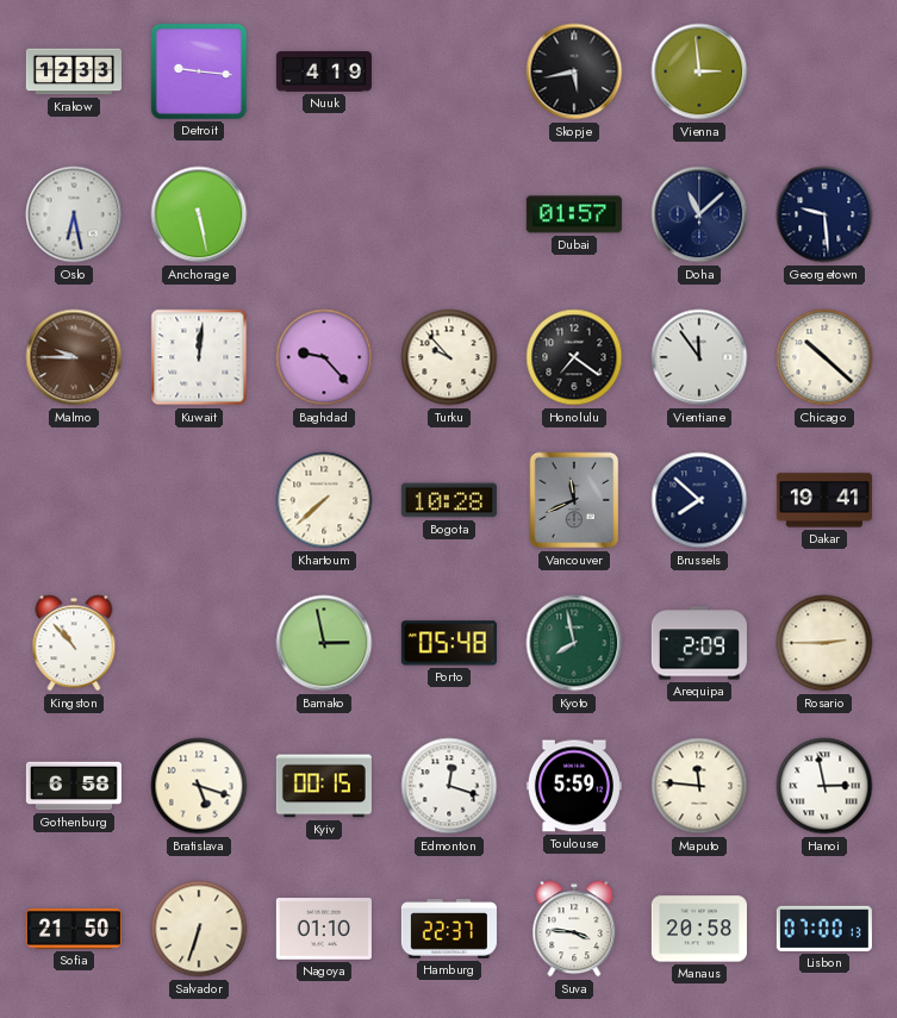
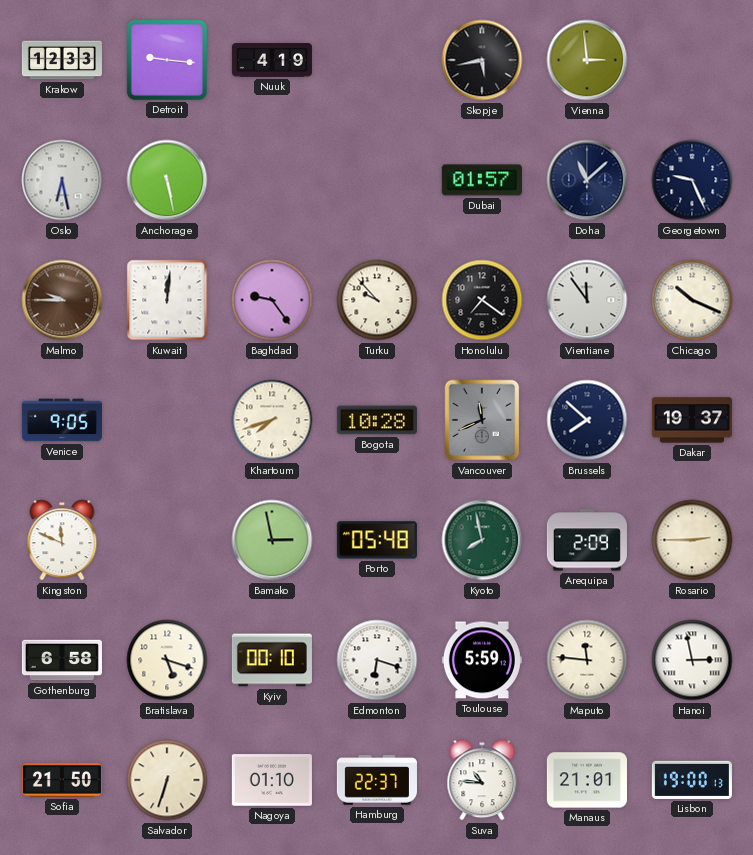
Georgetown: 9:29 -> 9:26 (692, 180)
Baghdad: 9:23 -> 9:24 (272, 300)
Chicago: 10:22 -> 10:19 (692, 300)
Venice: none -> 9:05 (62, 420)
Khartoum: 7:38 -> 7:42 (272, 420)
Dakar: 19:41 -> 19:37 (692, 420)
Kingston: 10:53 -> 11:49 (62, 540)
Kyiv: 00:15 -> 00:10 (272, 660)
Edmonton: 12:18 -> 6:18 (377, 660)
Suva: 3:46 -> 10:46 (482, 780)
Manaus: 20:58 -> 21:01 (587, 780)
Lisbon: 07:00 -> 19:00 (692, 780)
